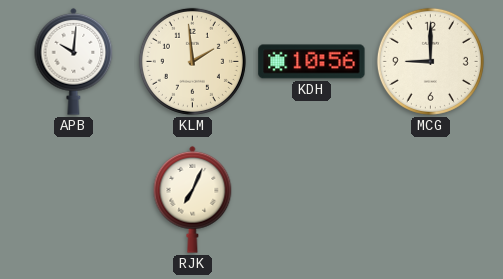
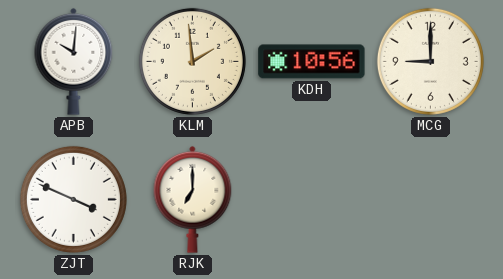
ZJT: none -> 3:49 (73, 199)
RJK: 7:04 -> 7:00 (193, 199)
